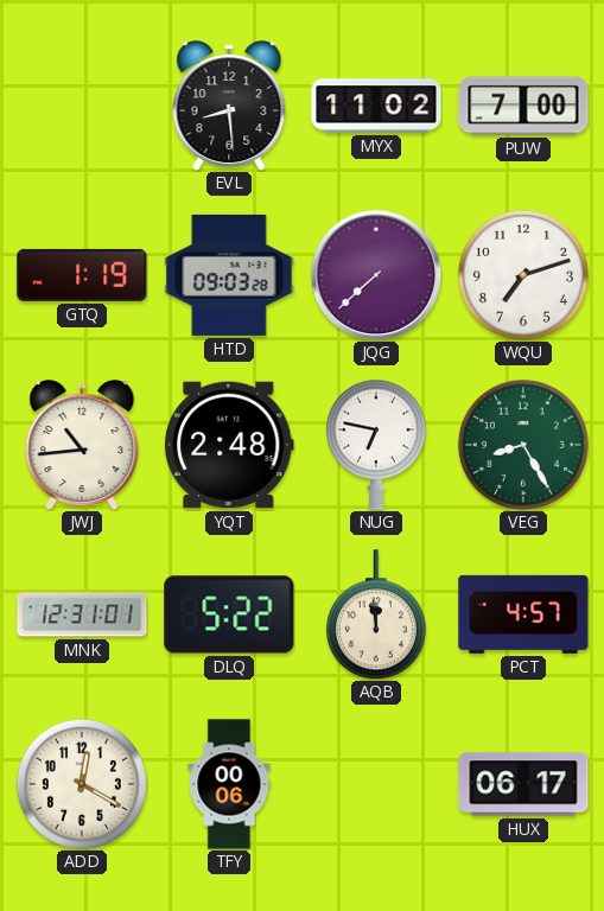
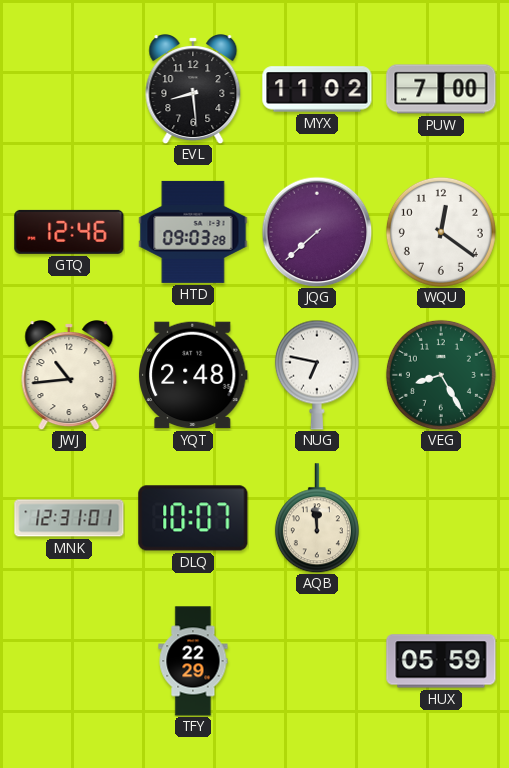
GTQ: 1:19 -> 12:46 (69, 232)
WQU: 7:12 -> 12:21 (441, 232)
DLQ: 5:22 -> 10:07 (193, 518)
PCT: 4:57 -> none (523, 614)
ADD: 12:20 -> none (82, 784)
TFY: 00:06 -> 22:29 (193, 661)
HUX: 06:17 -> 05:59 (441, 661)
